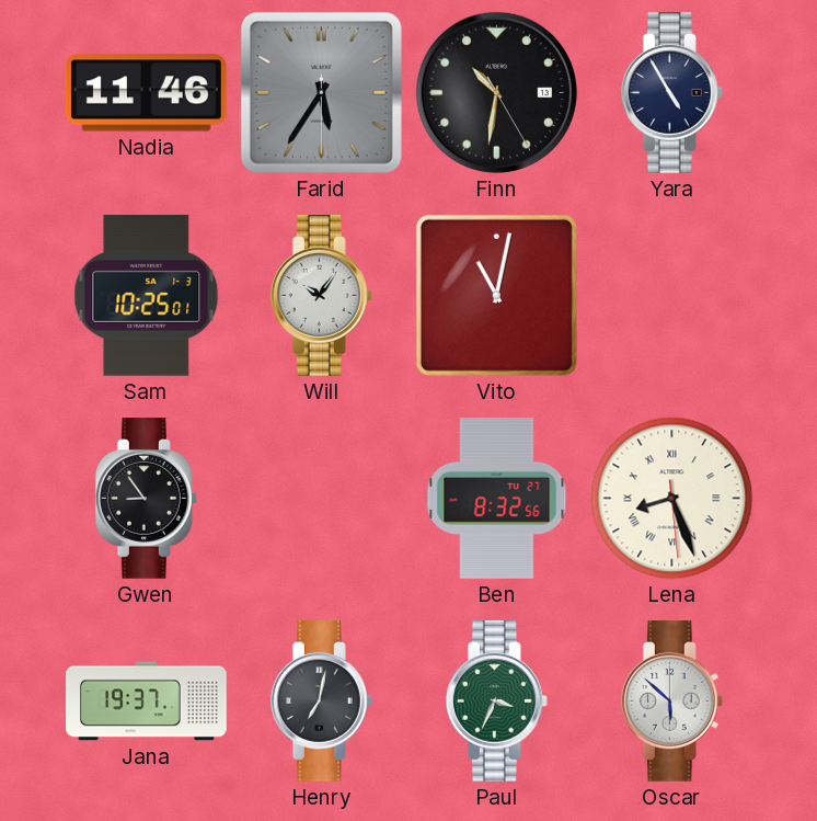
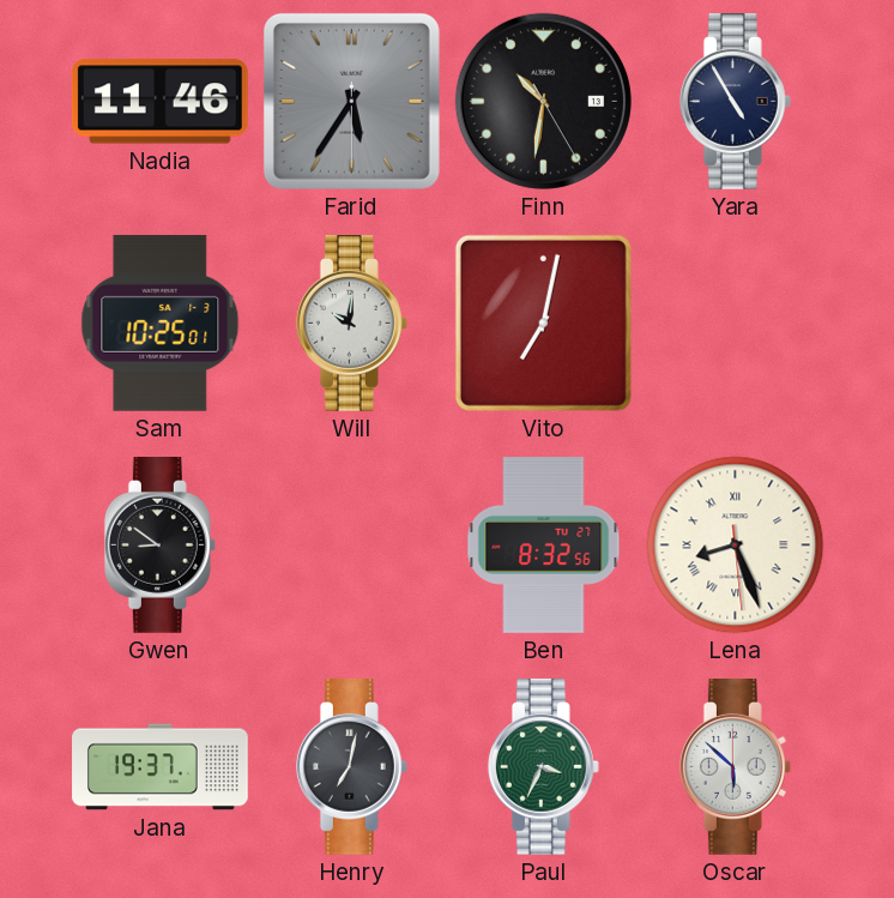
Will: 10:06 -> 10:01 (351, 324)
Vito: 11:02 -> 7:02 (543, 323)
Gwen: 8:54 -> 8:51 (159, 546)
